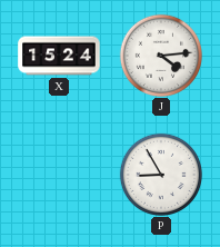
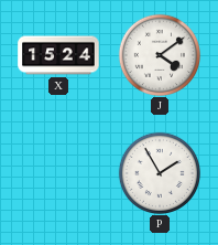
J: 4:14 -> 4:09 (159, 54)
P: 8:55 -> 1:55 (159, 172)
